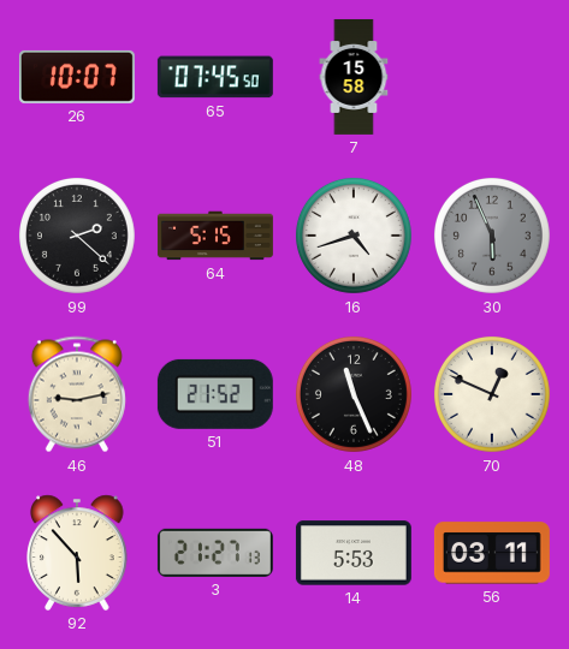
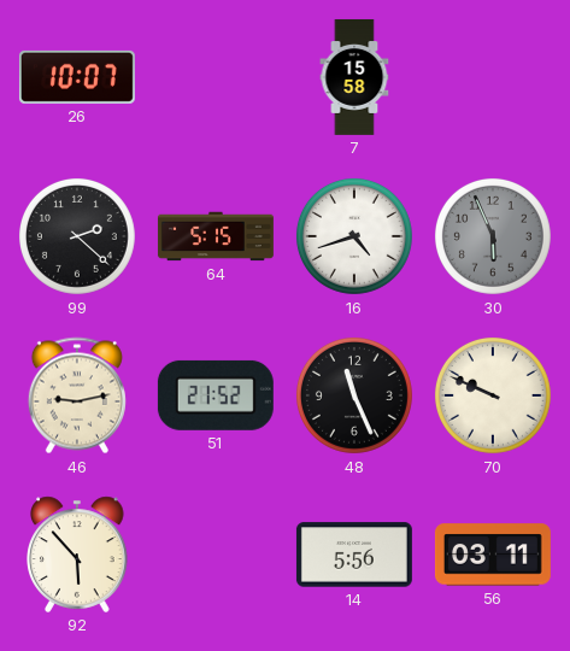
65: 07:45 -> none (215, 77)
70: 12:49 -> 9:49 (493, 395)
3: 21:27 -> none (215, 553)
14: 5:53 -> 5:56 (354, 555)
